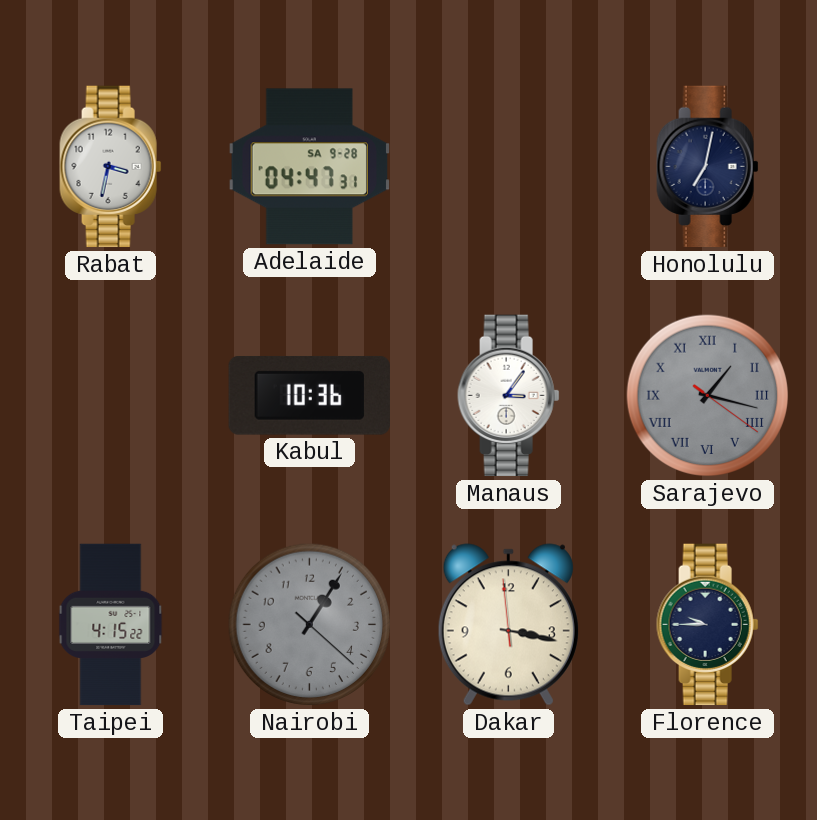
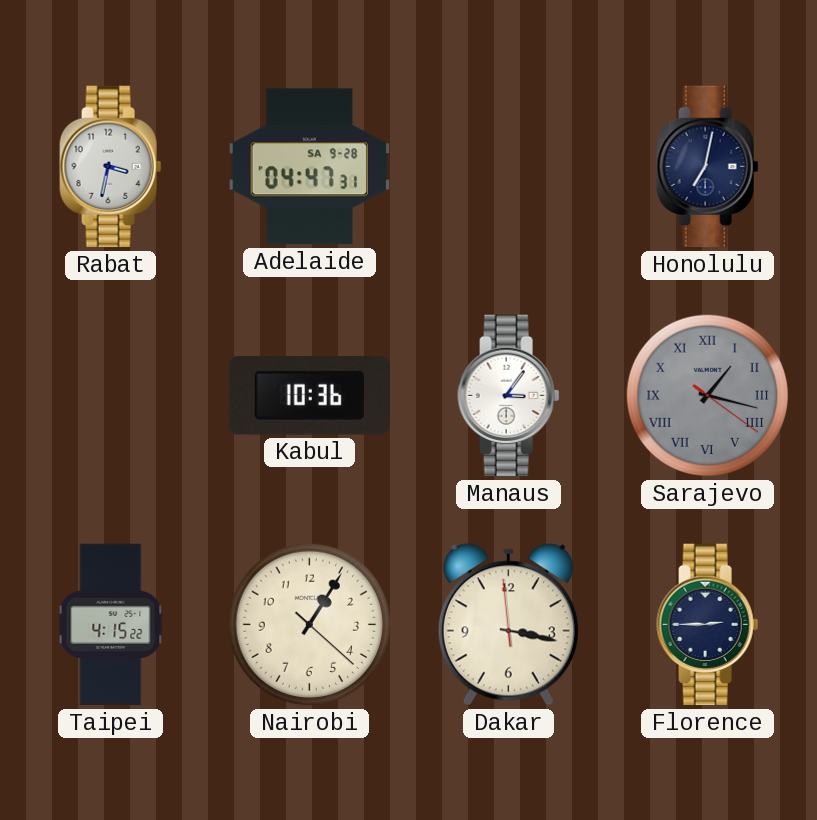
Nairobi dial: grey -> cream (310, 625)
Florence: 9:45 -> 2:45 (708, 625)
